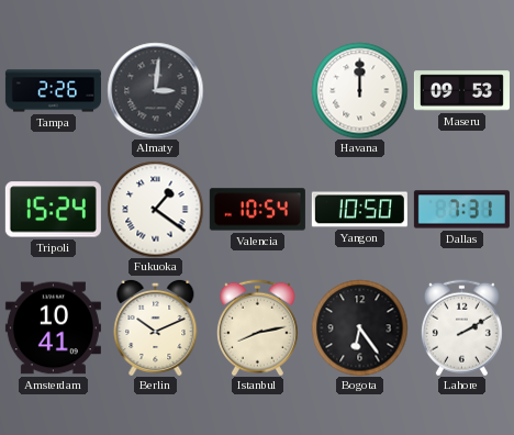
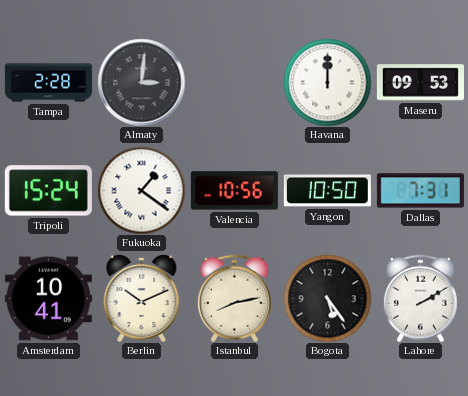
Tampa: 2:26 -> 2:28 (48, 83)
Valencia: 10:54 -> 10:56 (234, 191)
Bogota: 6:24 -> 5:24 (327, 298)
